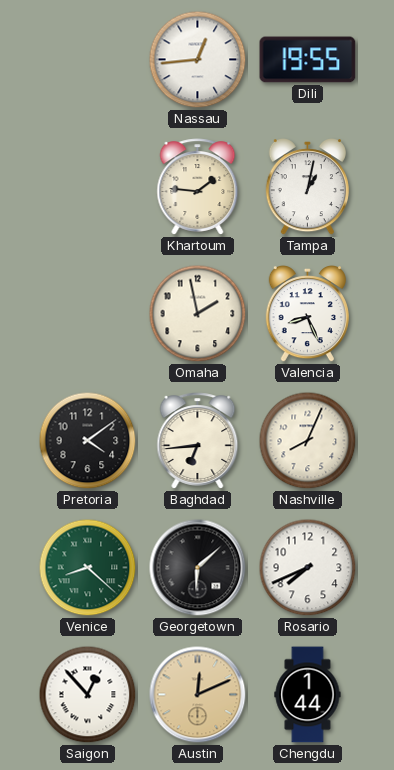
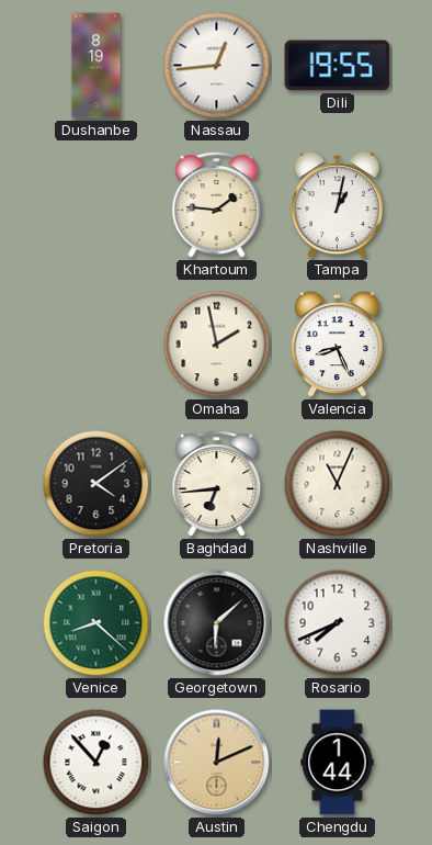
Dushanbe: none -> 8:19 (96, 66)
Nashville: 8:04 -> 11:04 (338, 484)
